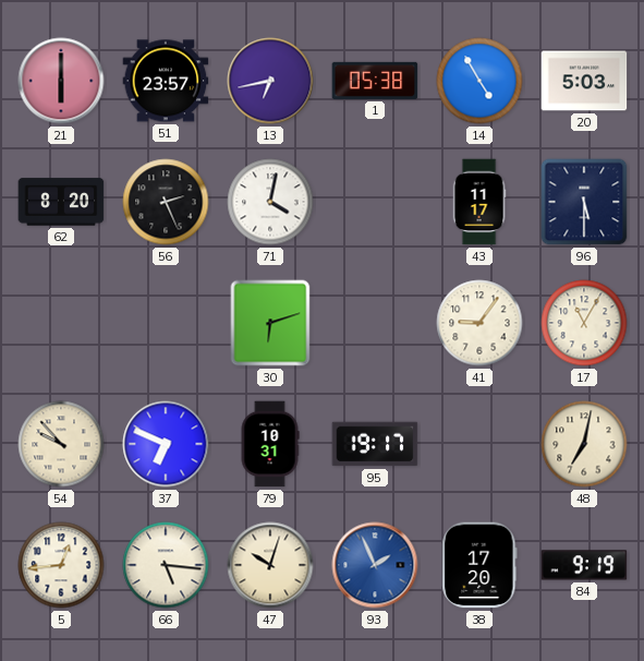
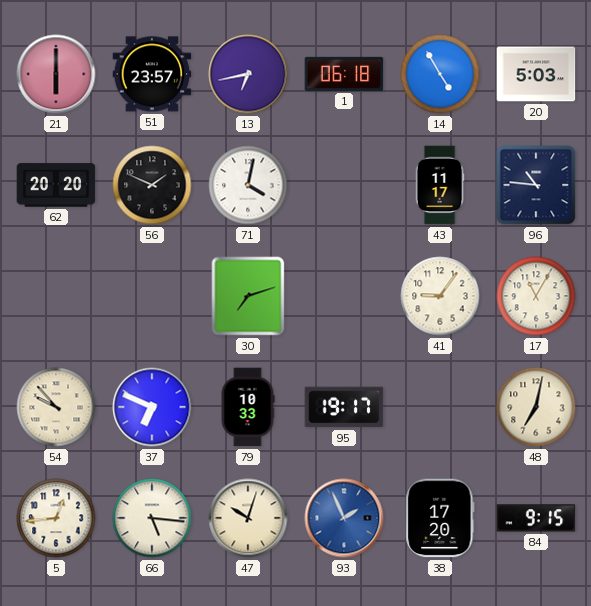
1: 05:38 -> 06:18 (344, 74)
62: 8:20 -> 20:20 (56, 185)
56: 2:26 -> 1:49 (152, 185)
96: 5:30 -> 10:46 (536, 185)
30: 6:12 -> 7:12 (248, 296)
79: 10:31 -> 10:33 (248, 407)
84: 9:19 -> 9:15 (536, 518)
